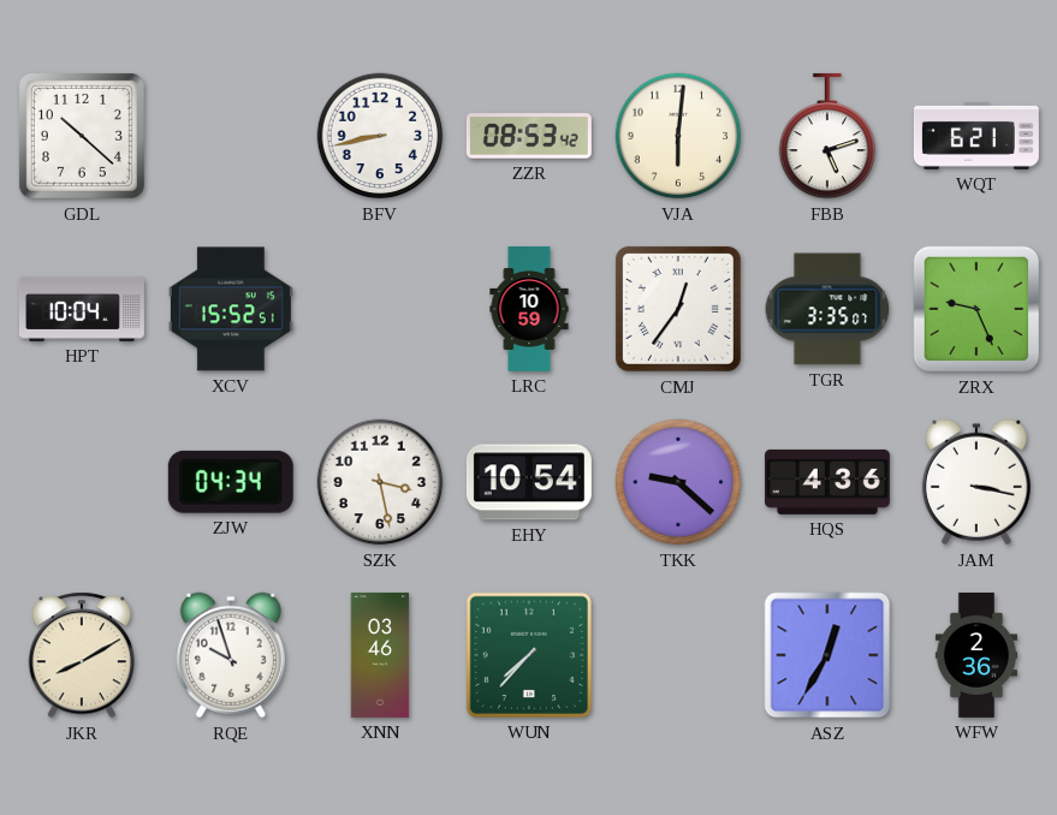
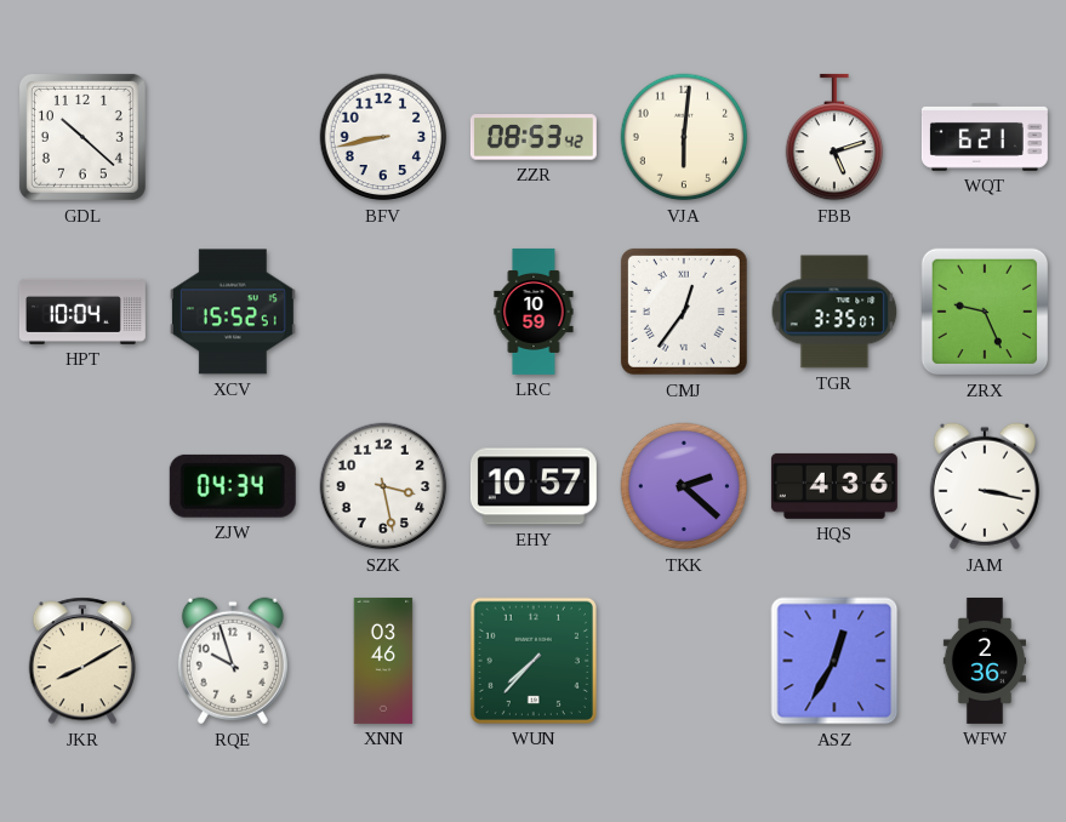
EHY: 10:54 -> 10:57 (534, 486)
TKK: 9:22 -> 2:22 (684, 486)
